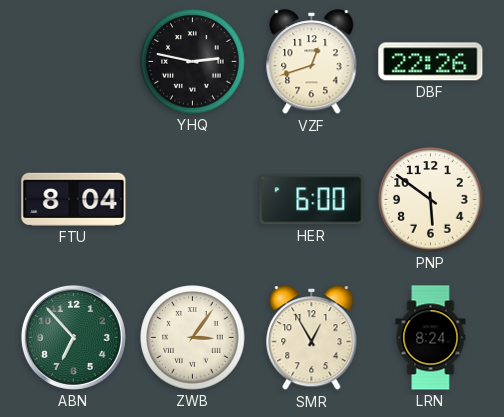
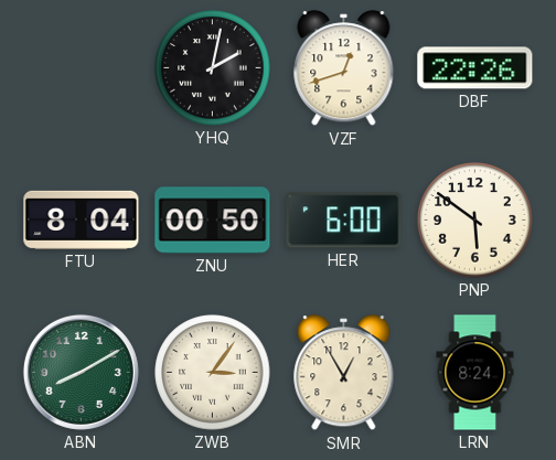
YHQ: 2:47 -> 2:02 (213, 68)
ZNU: none -> 00:50 (213, 221)
ABN: 6:53 -> 8:10 (81, 372)
